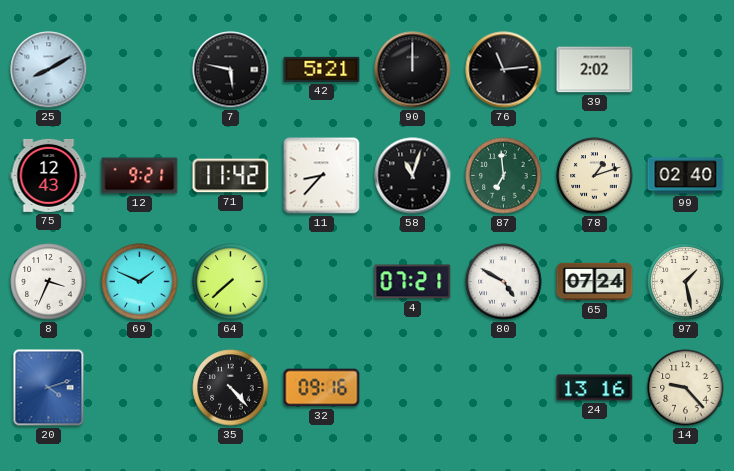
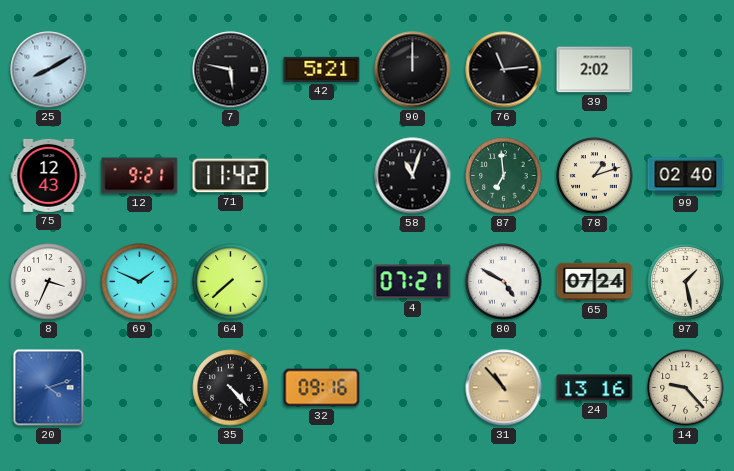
11: 8:37 -> none (322, 176)
31: none -> 10:53 (504, 388)
